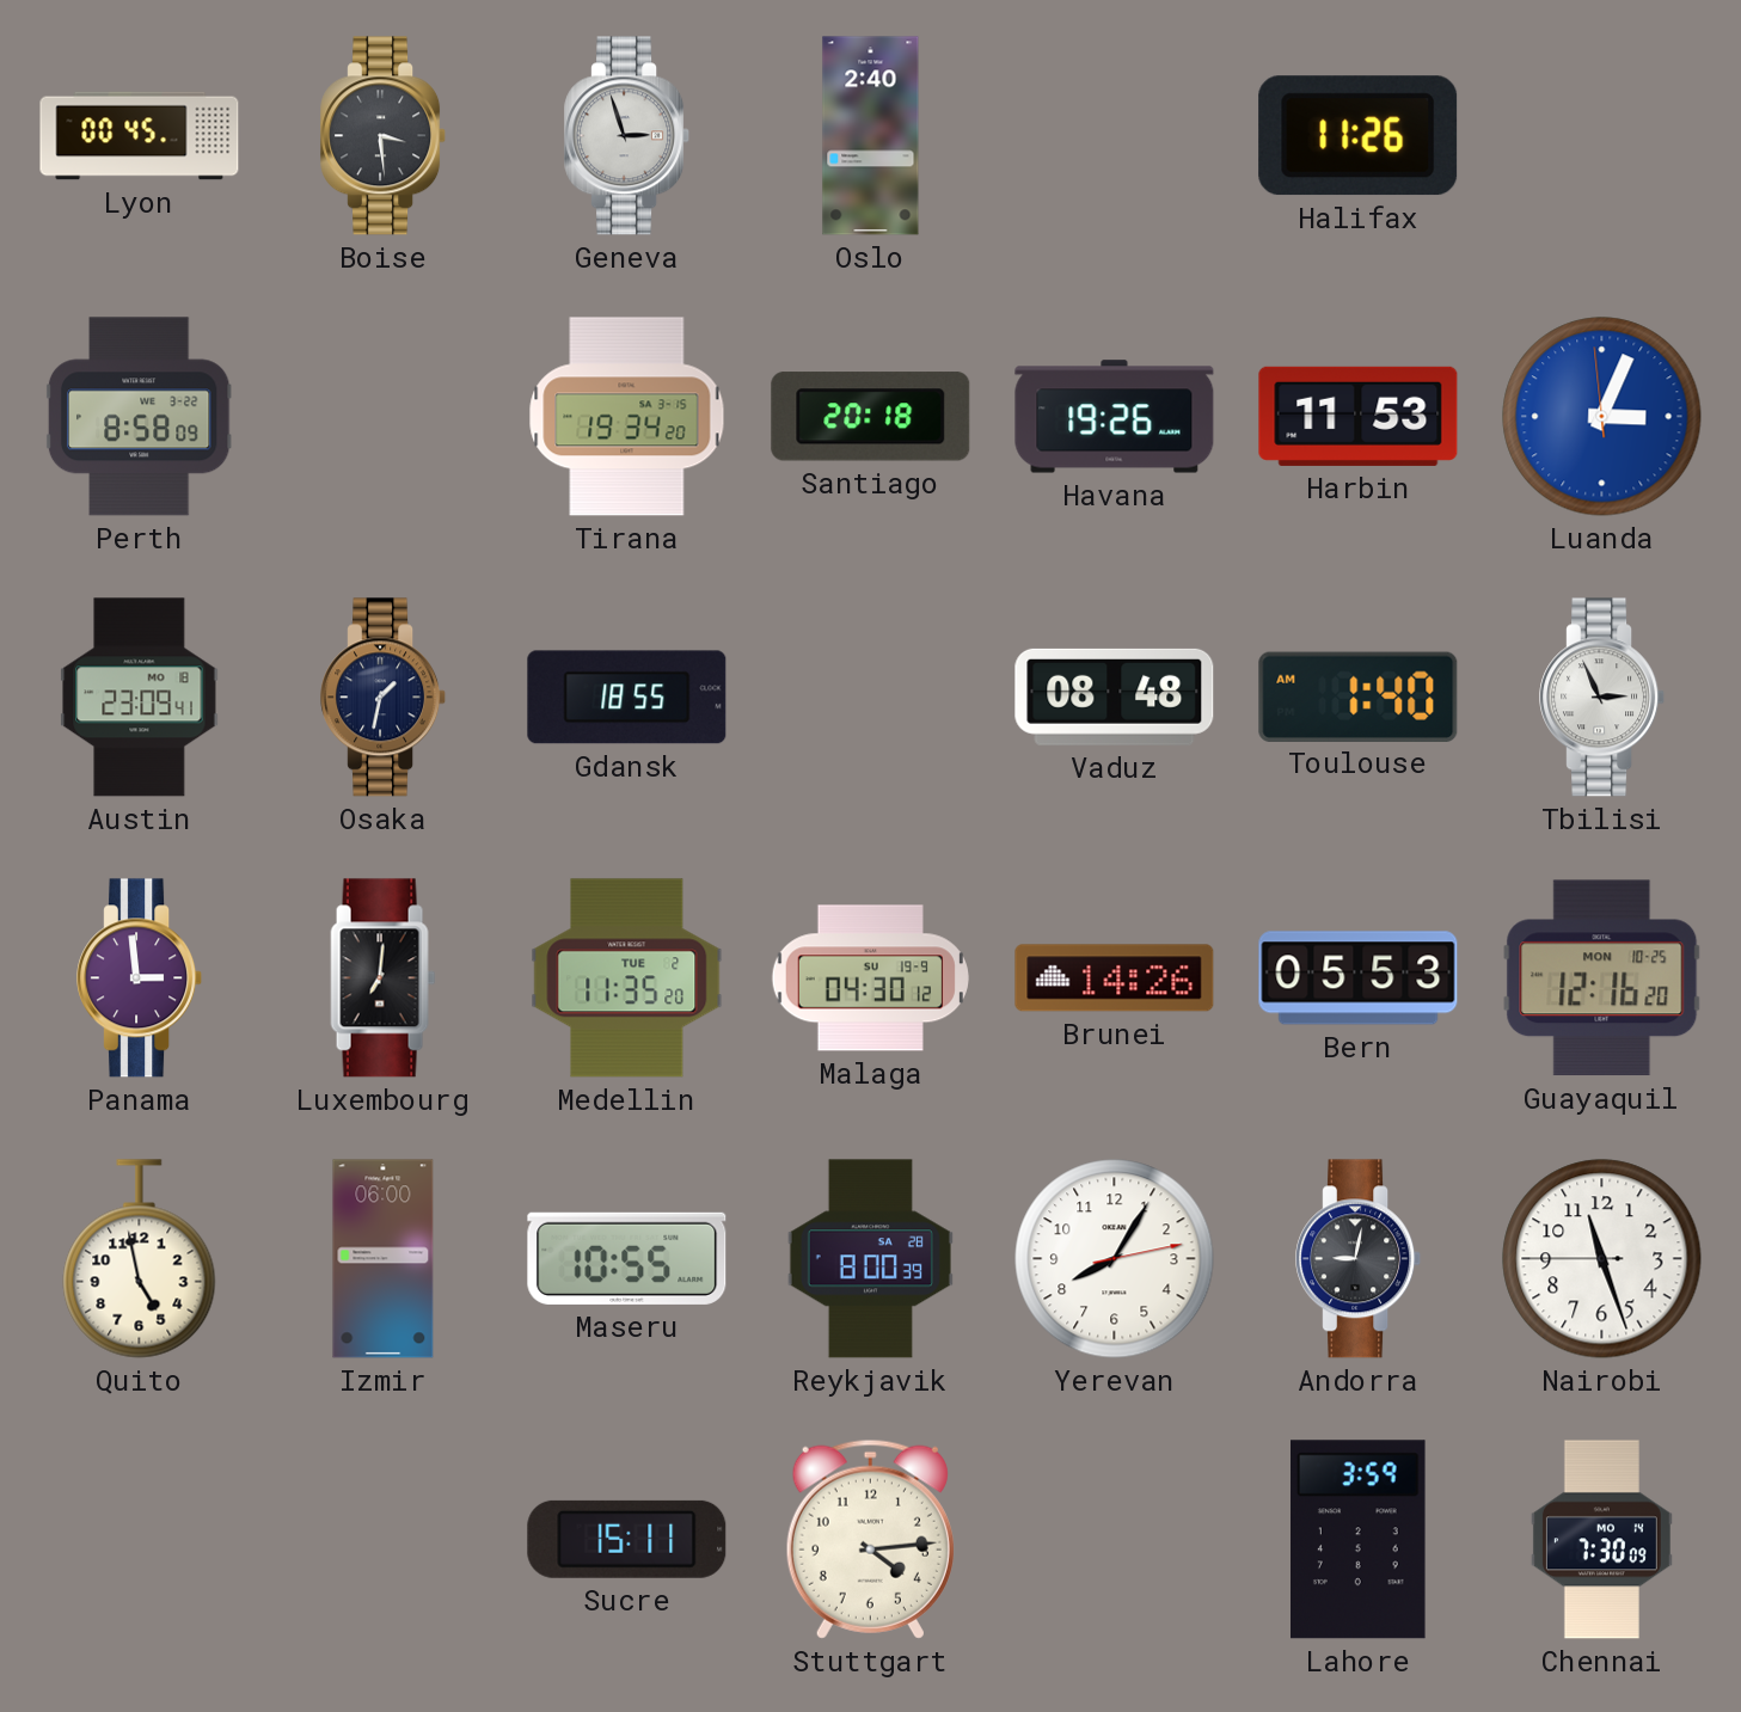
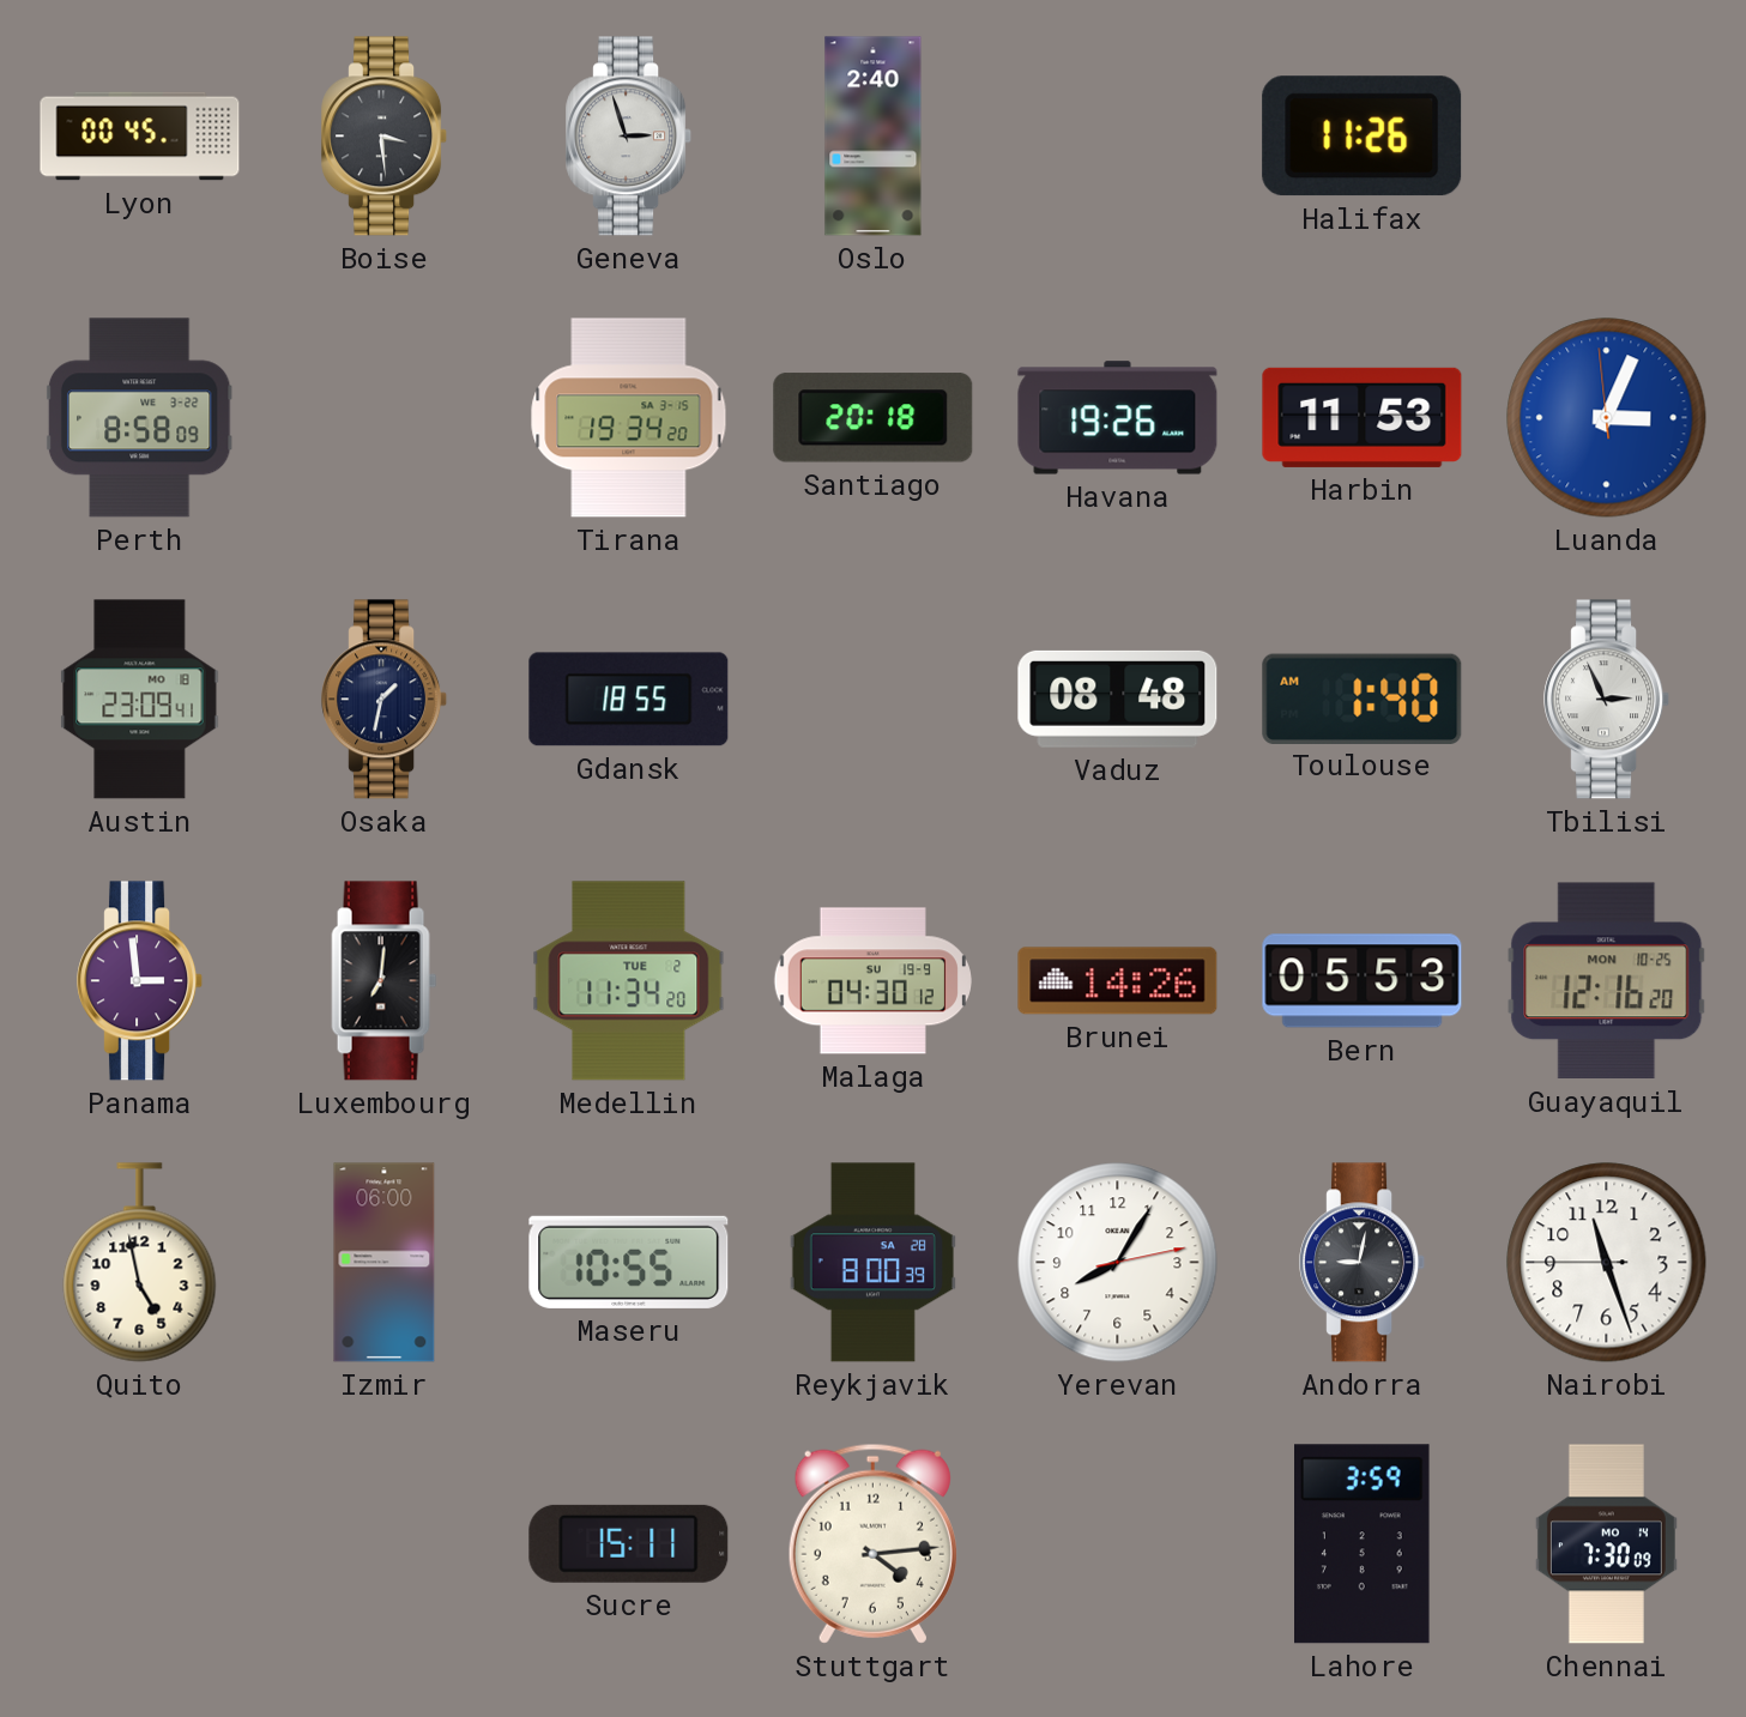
Medellin: 11:35 -> 11:34 (629, 981)
